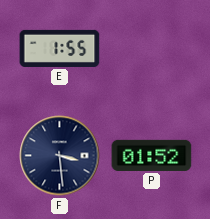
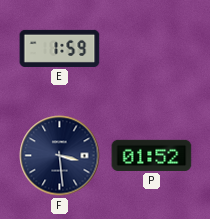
E: 1:55 -> 1:59 (60, 48)
